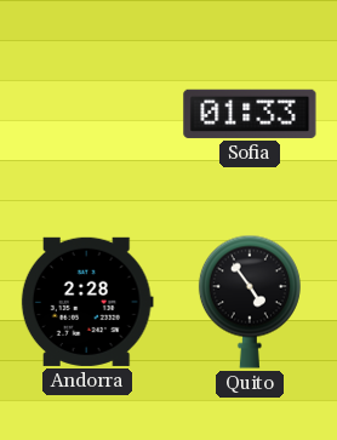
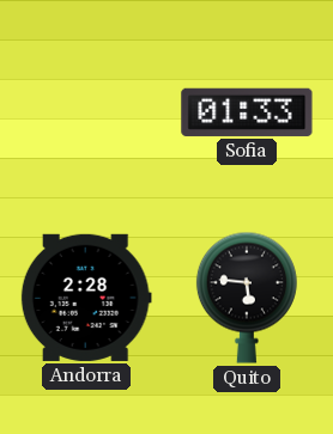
Quito: 4:54 -> 5:46 (247, 298)
